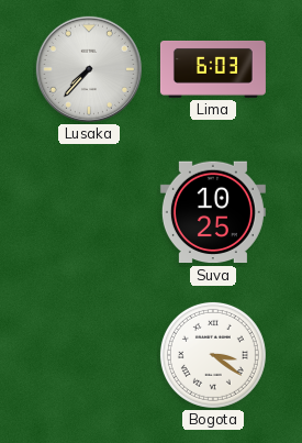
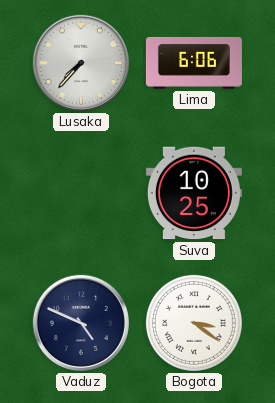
Lima: 6:03 -> 6:06 (194, 63)
Vaduz: none -> 4:49 (81, 323)
